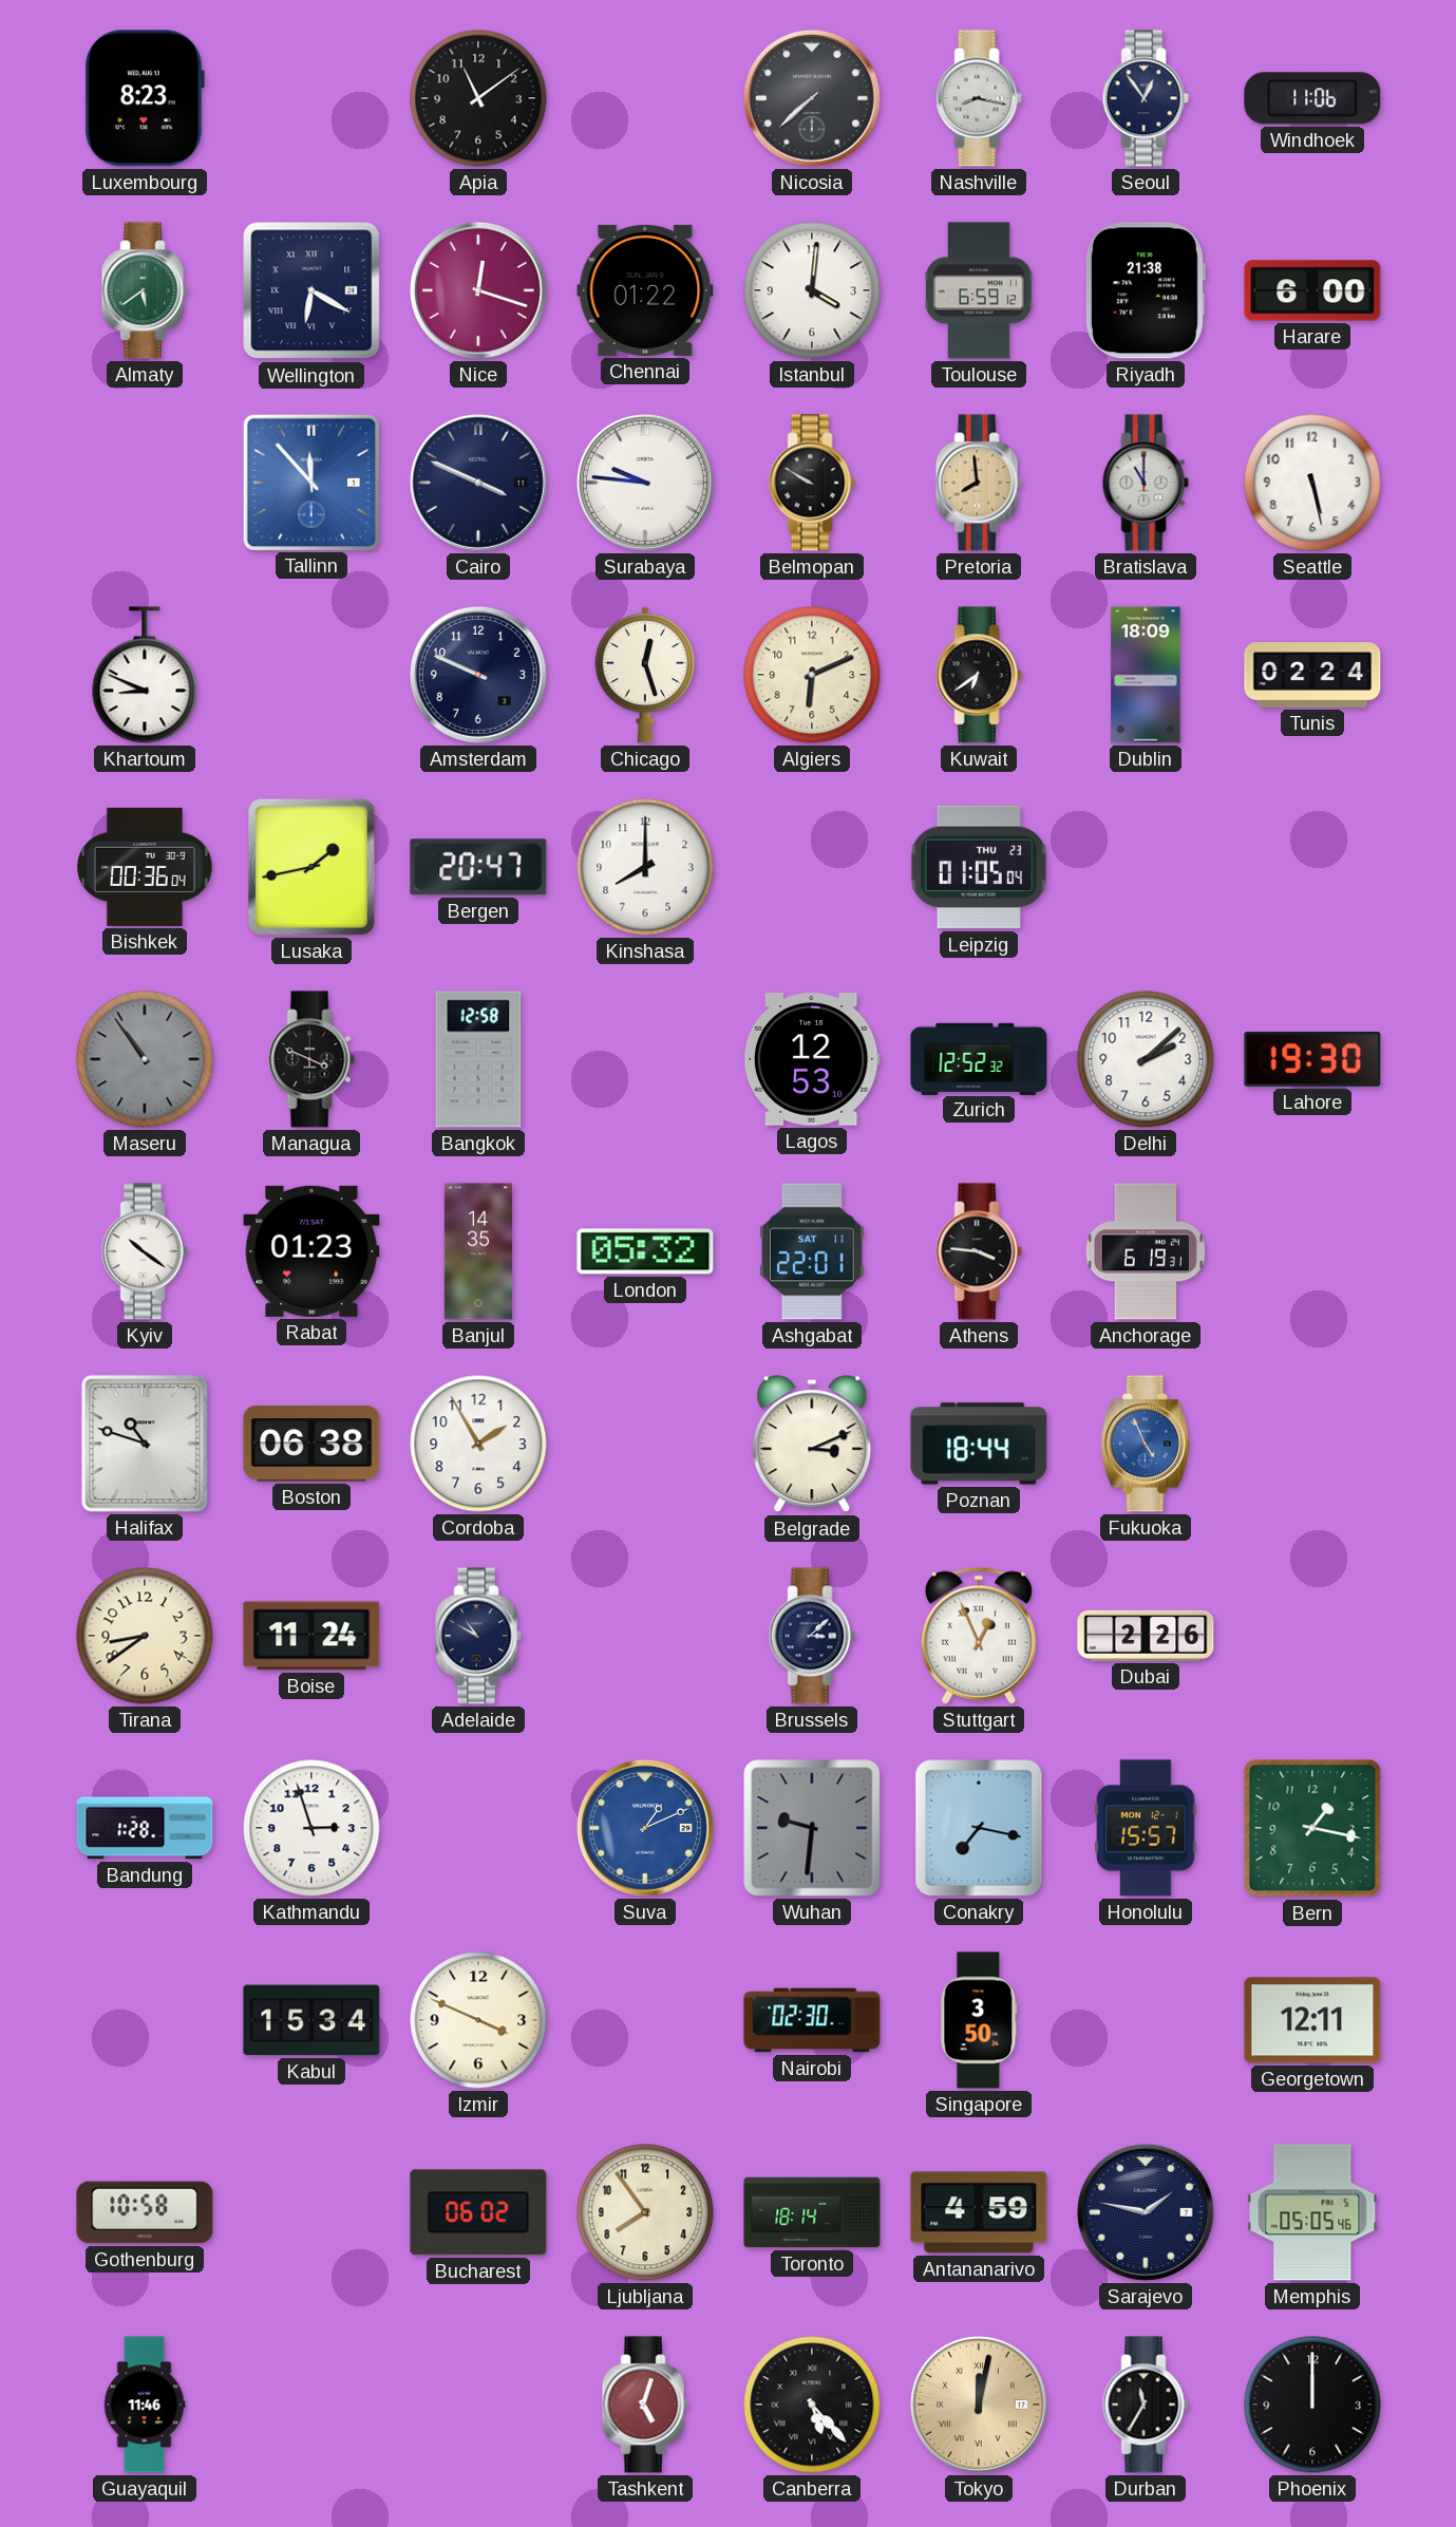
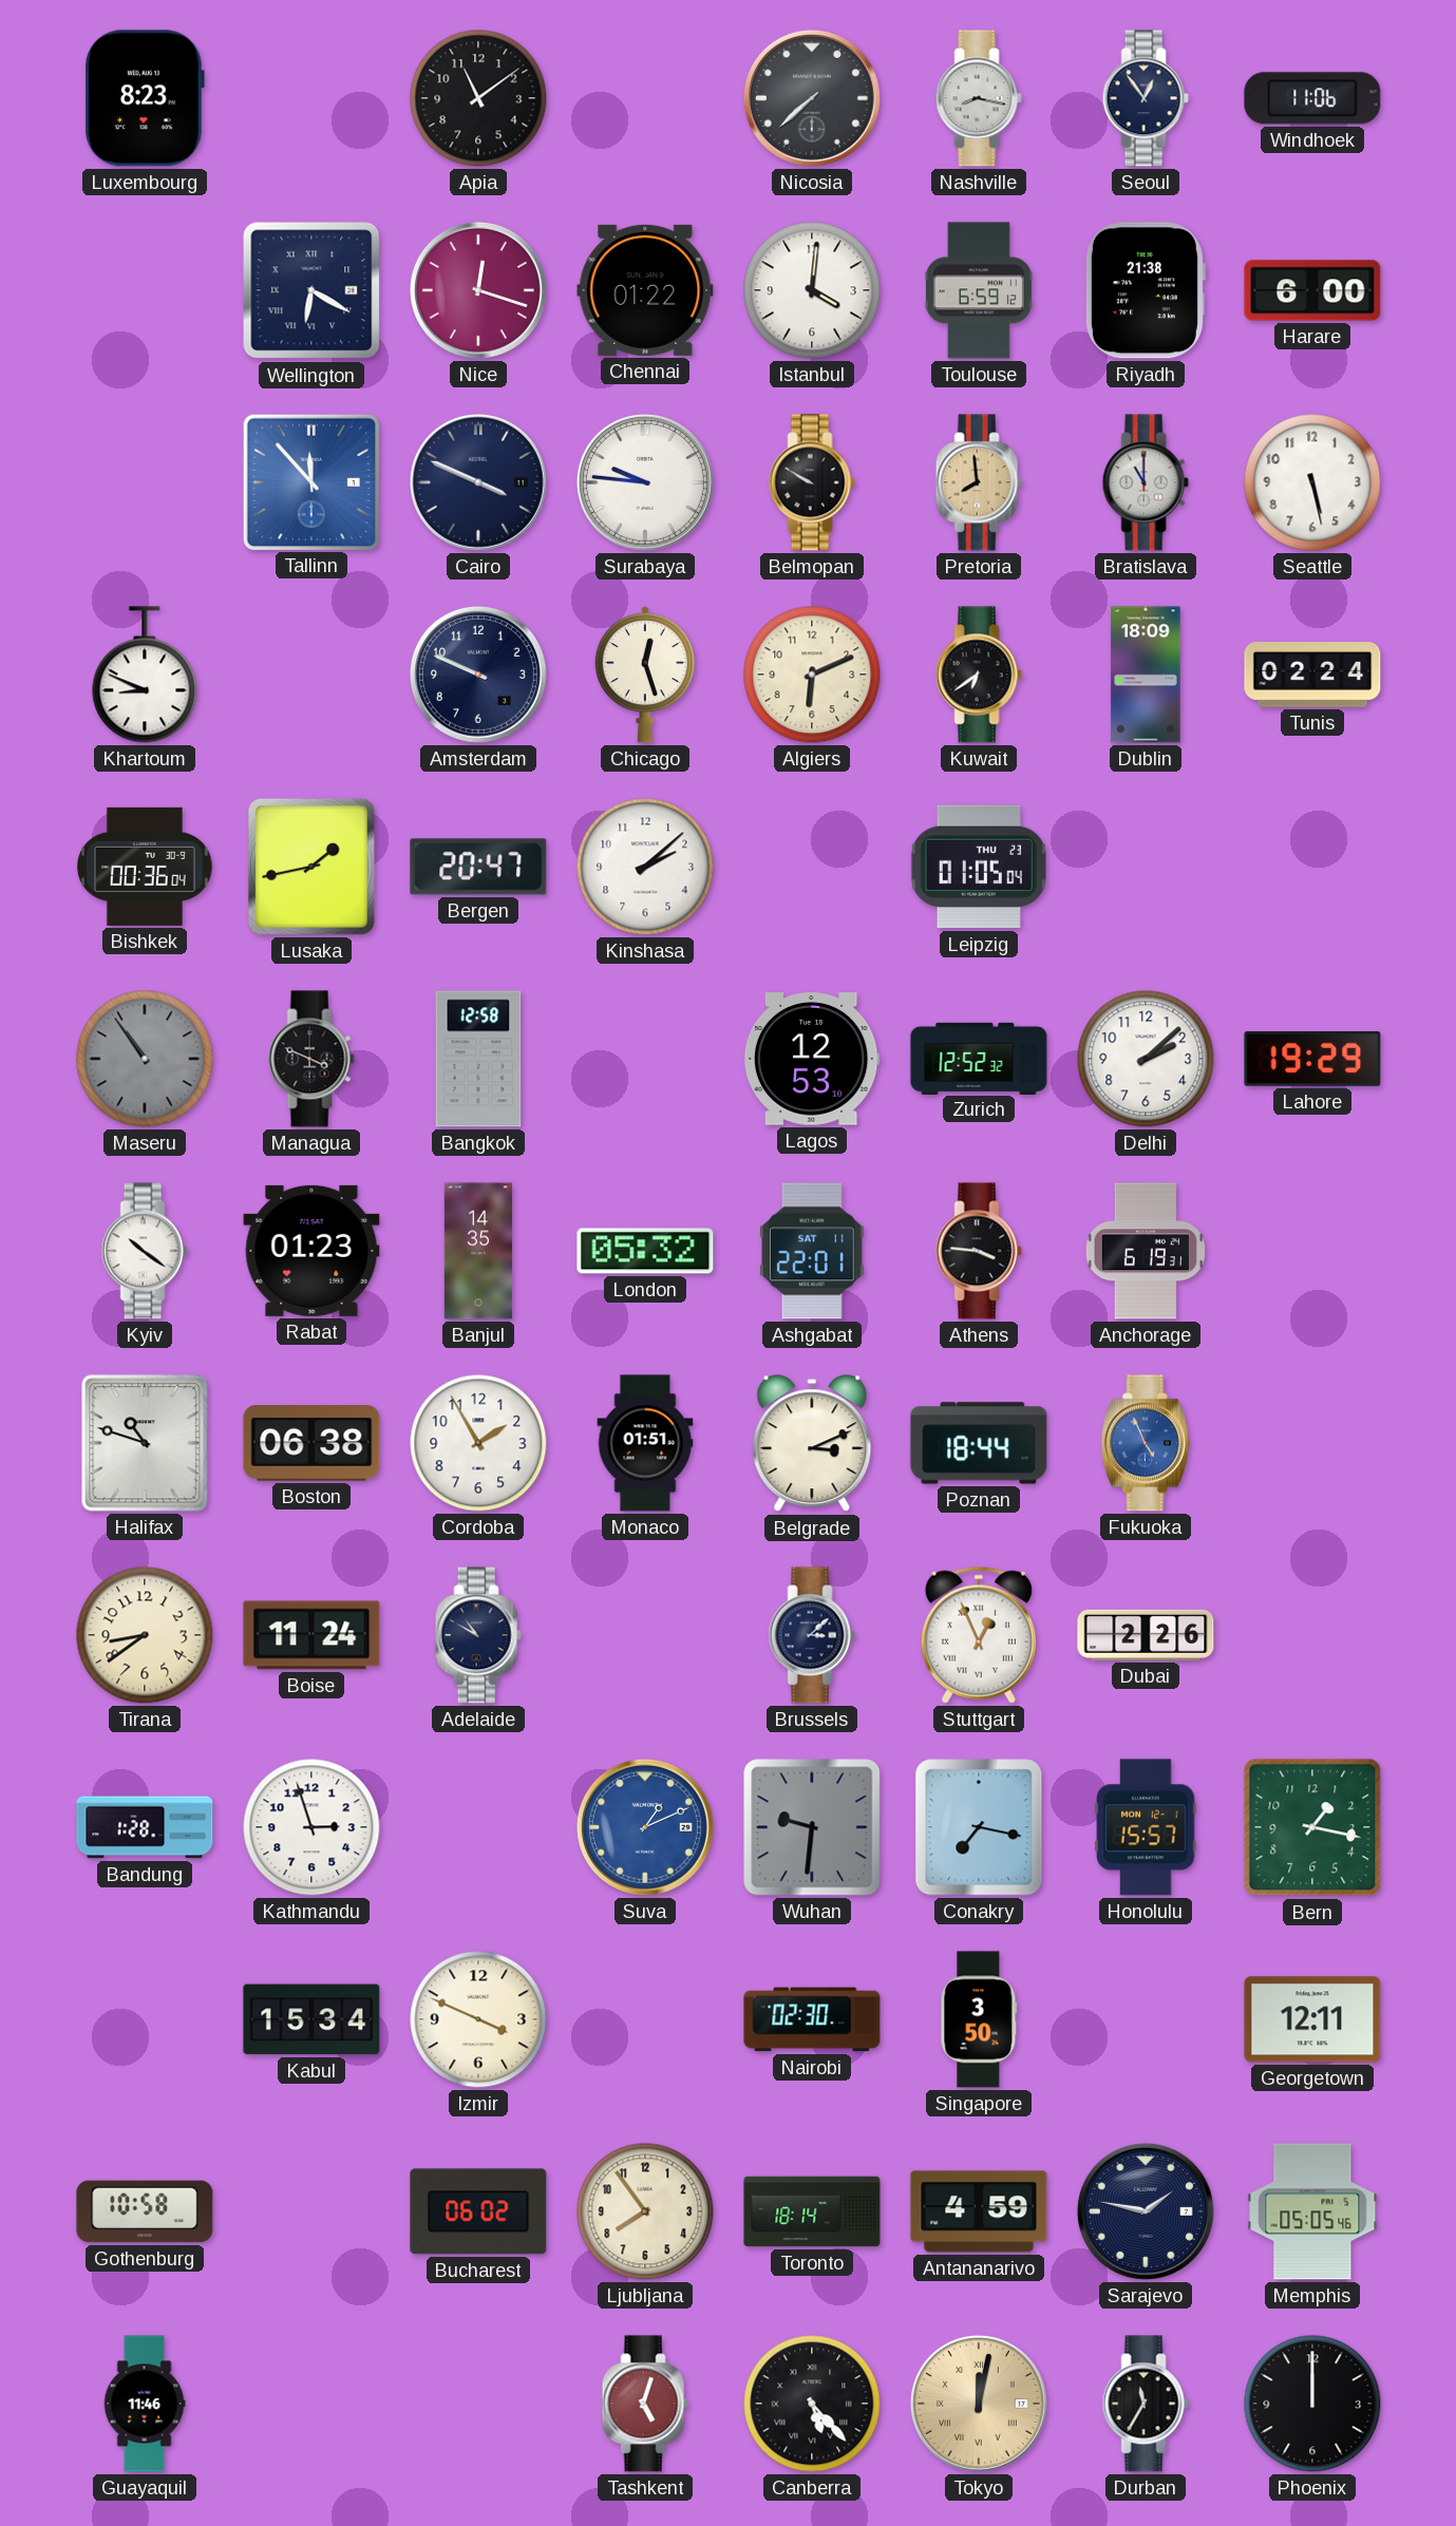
Almaty: 5:39 -> none (145, 290)
Kinshasa: 8:00 -> 2:08 (645, 867)
Lahore: 19:30 -> 19:29 (1312, 1059)
Monaco: none -> 01:51 (645, 1443)
